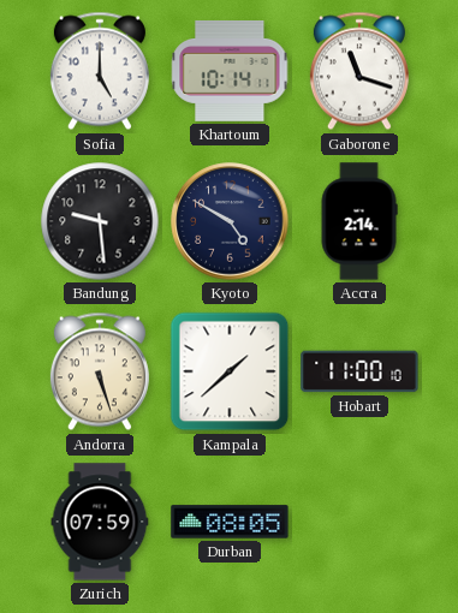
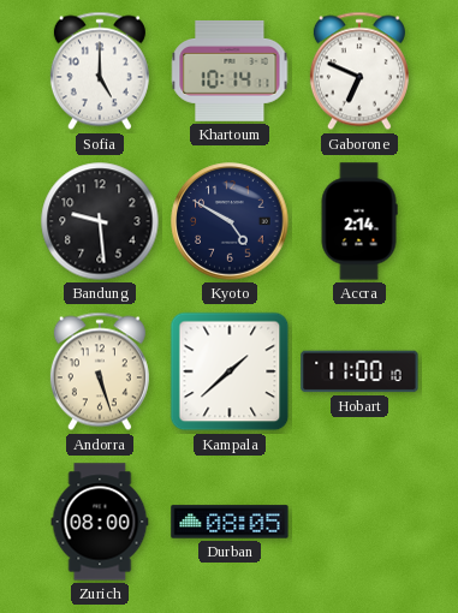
Gaborone: 11:18 -> 6:49 (359, 71)
Zurich: 07:59 -> 08:00 (100, 522)
